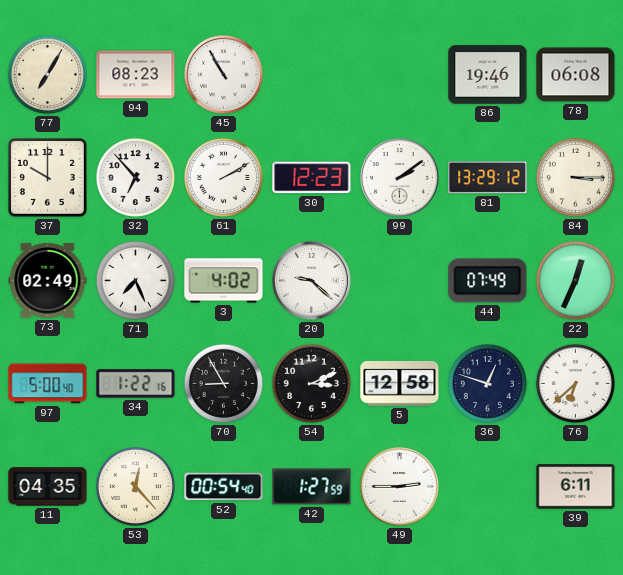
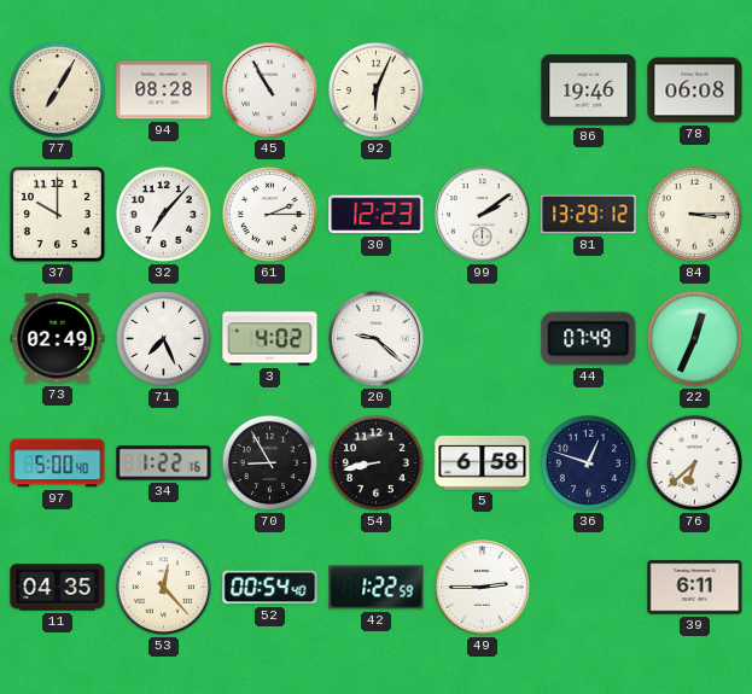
94: 08:23 -> 08:28 (164, 91)
92: none -> 6:04 (375, 89)
32: 6:53 -> 7:07 (163, 214)
61: 2:10 -> 2:15 (269, 214)
54: 3:11 -> 8:43 (375, 462)
5: 12:58 -> 6:58 (483, 463)
42: 1:27 -> 1:22 (377, 588)
